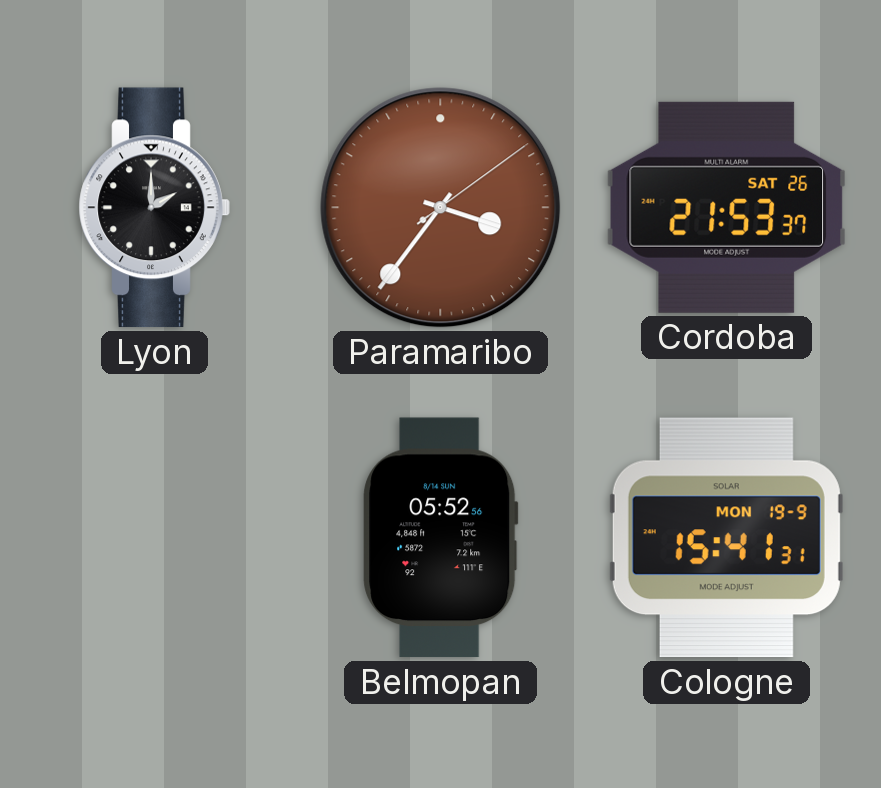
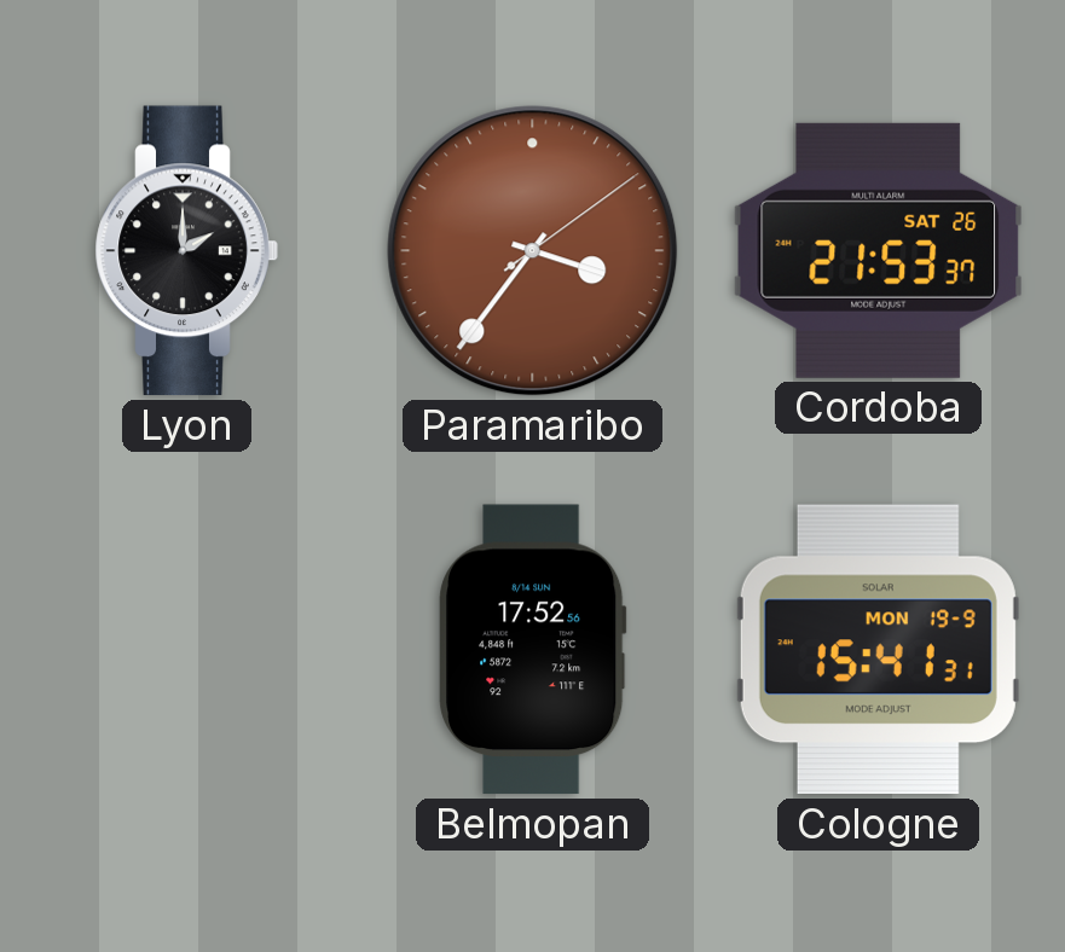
Belmopan: 05:52 -> 17:52 (533, 650)
